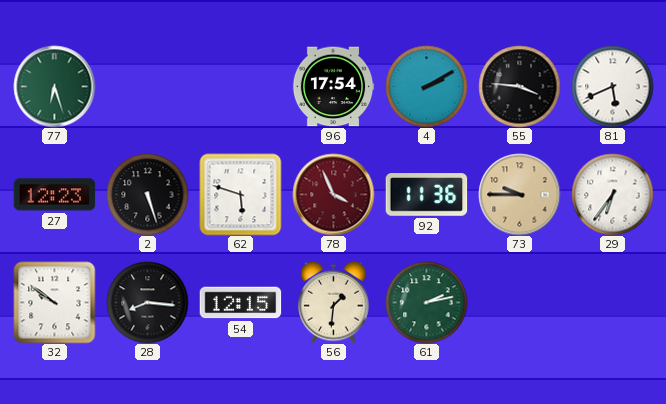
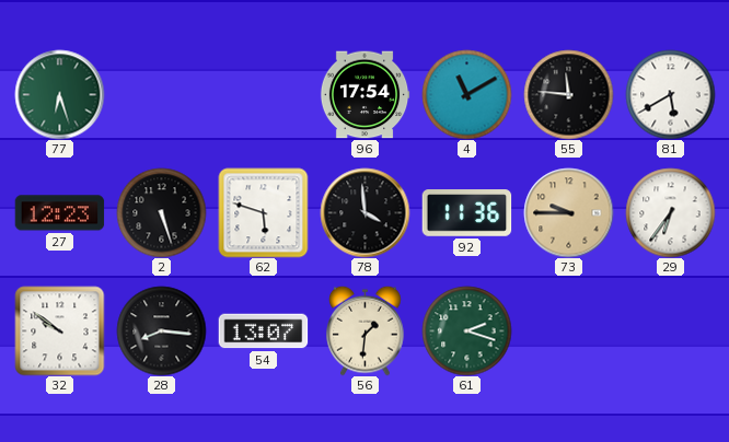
4: 2:10 -> 11:10 (466, 94)
55: 3:46 -> 11:46 (568, 94)
81: 5:41 -> 5:40 (670, 94)
78: 3:56 -> 3:59 (364, 212)
78 dial: burgundy -> black (364, 212)
54: 12:15 -> 13:07 (263, 331)
61: 2:13 -> 2:18 (466, 330)
